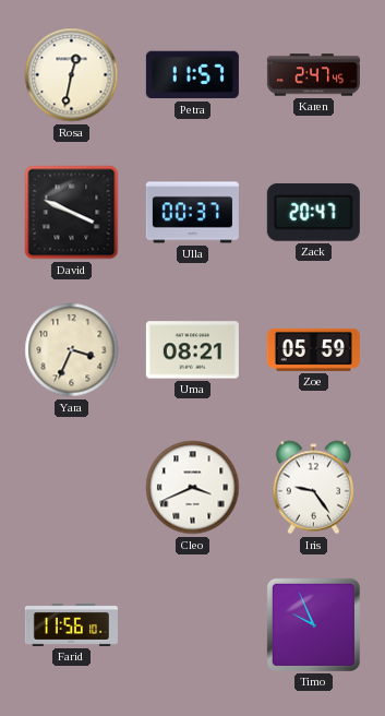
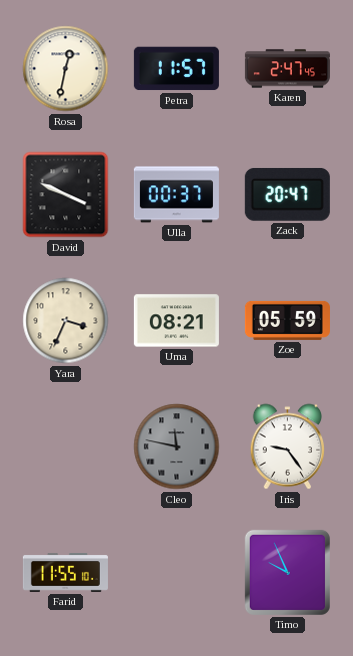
Cleo: 3:41 -> 11:47 (177, 447)
Cleo dial: white -> grey (177, 447)
Farid: 11:56 -> 11:55 (65, 572)
